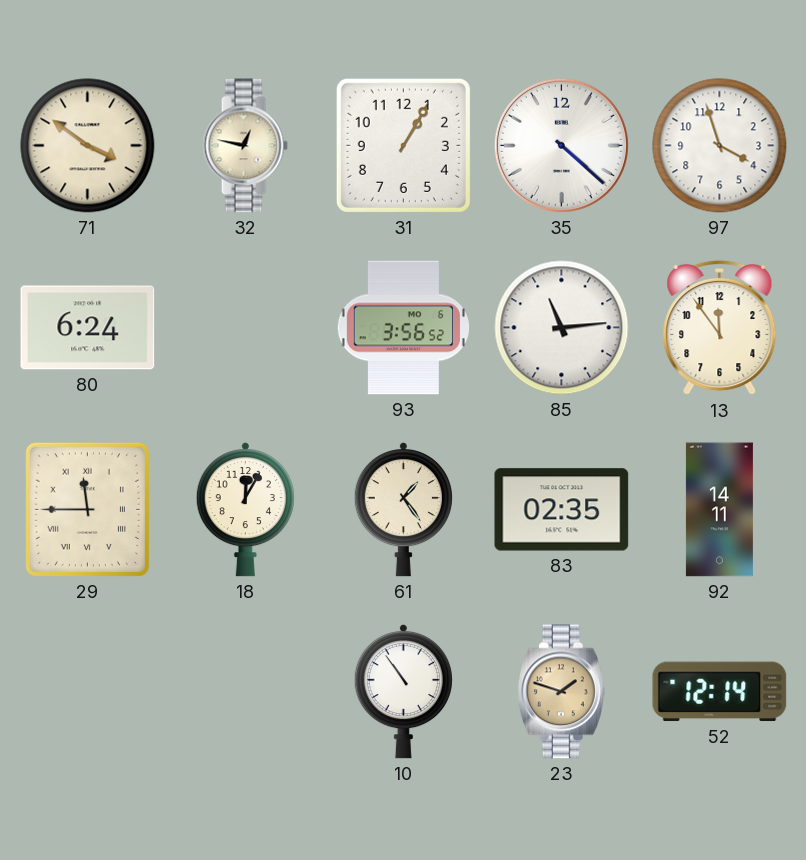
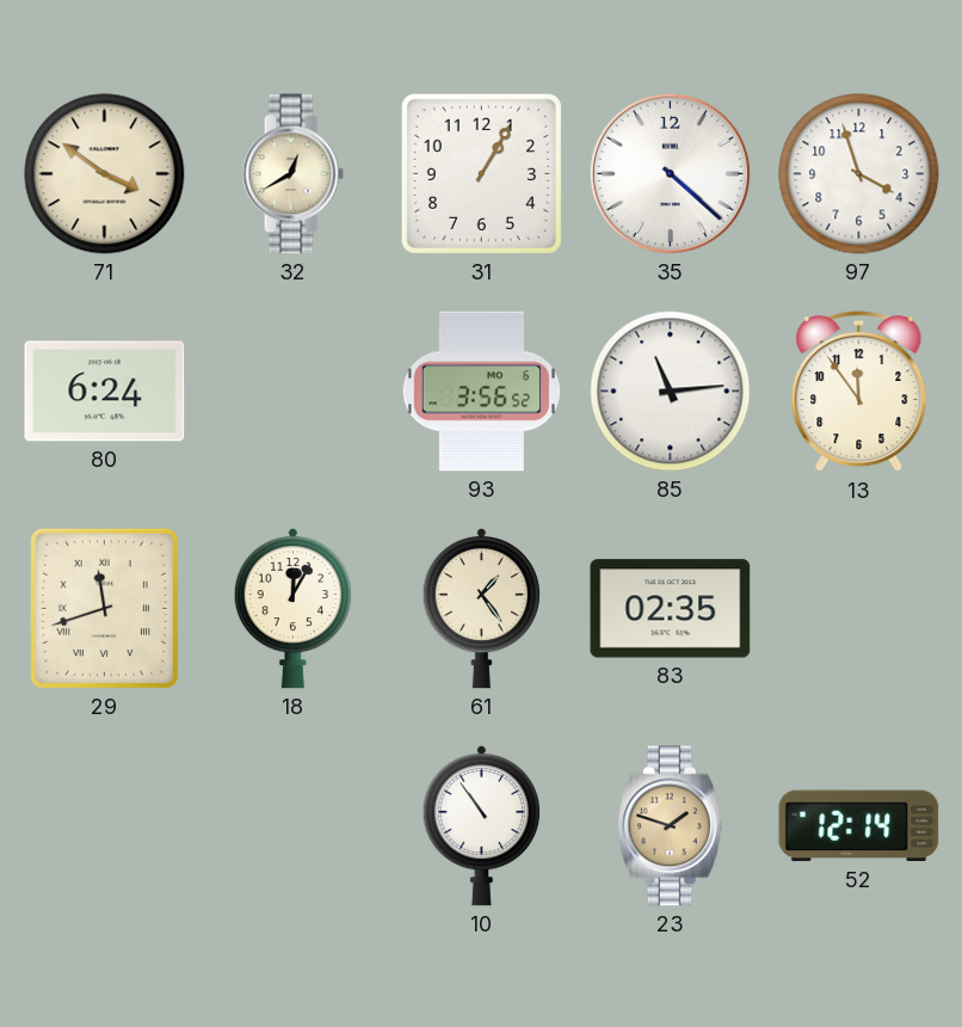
32: 12:47 -> 12:40 (292, 174)
29: 11:45 -> 11:42 (104, 608)
92: 14:11 -> none (719, 510)
